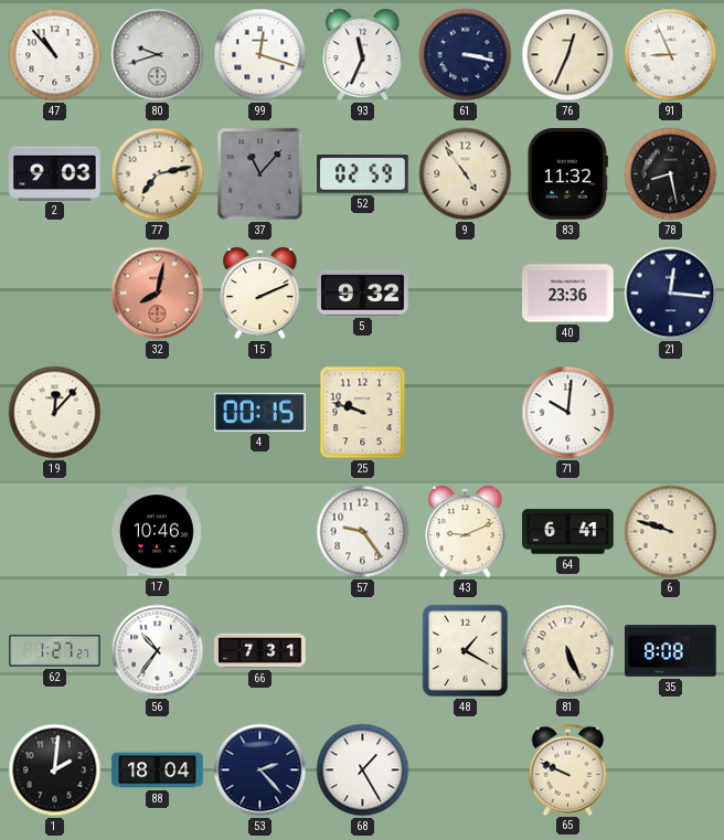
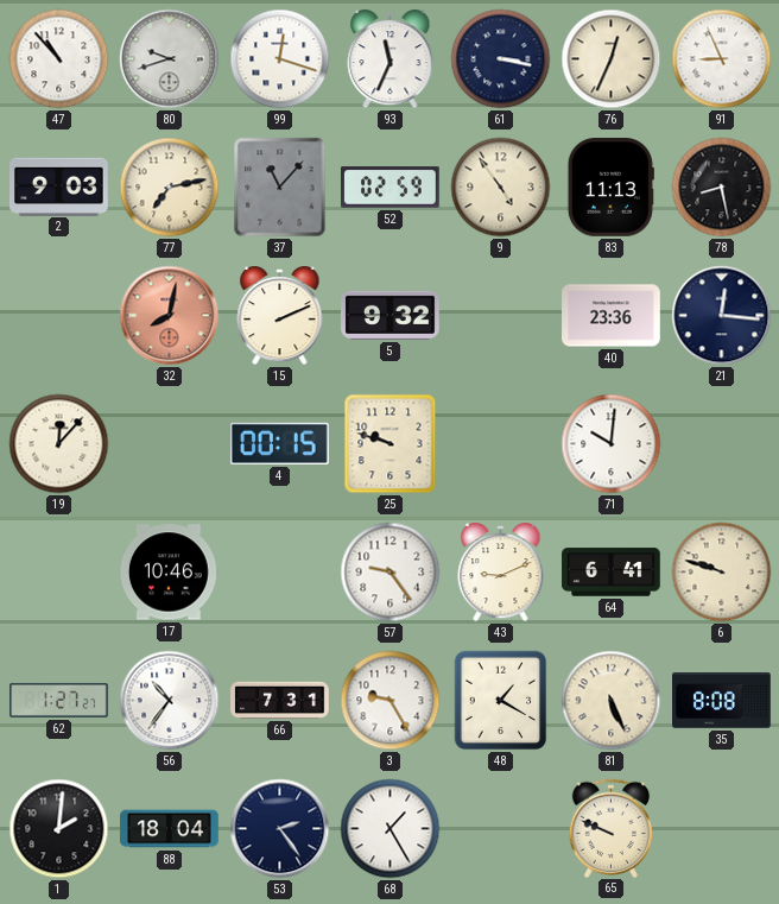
83: 11:32 -> 11:13 (610, 188)
3: none -> 9:25 (391, 701)
53: 2:23 -> 2:24 (280, 829)
